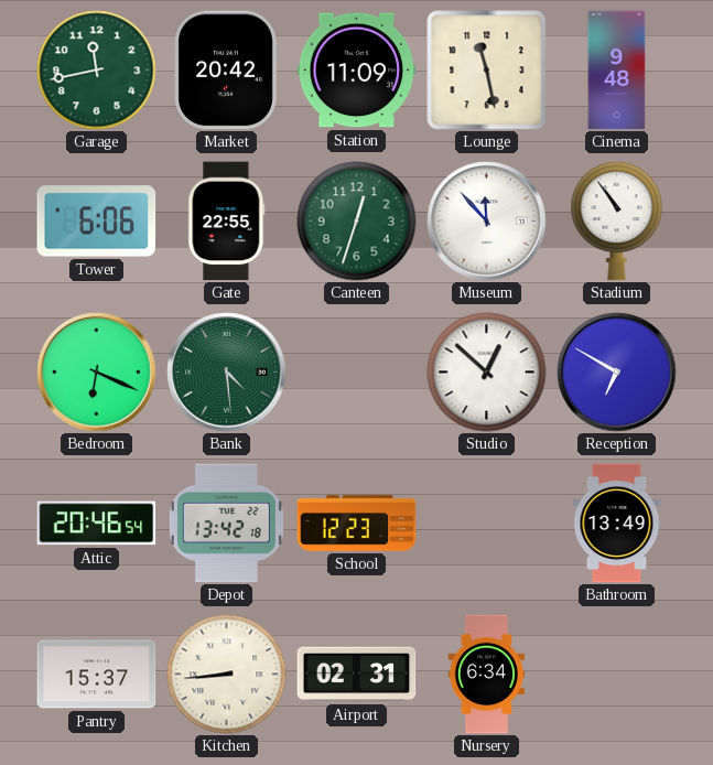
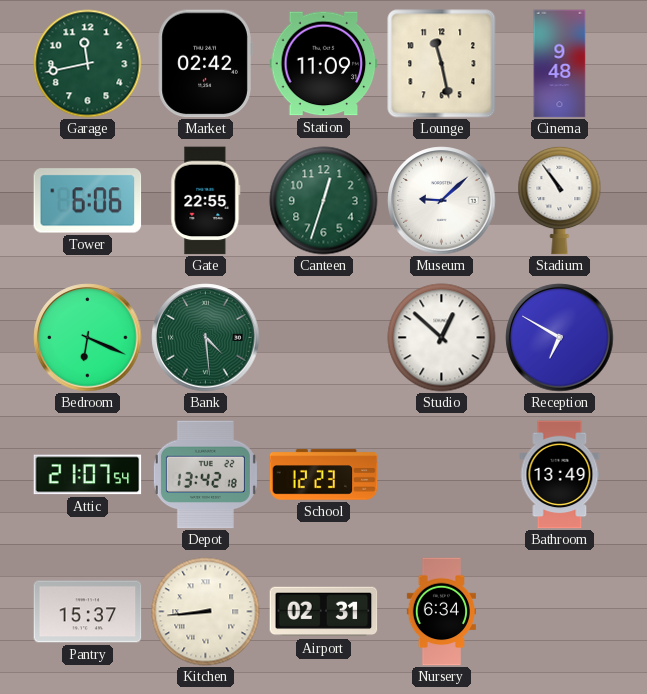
Market: 20:42 -> 02:42 (205, 64)
Museum: 11:53 -> 9:08 (442, 201)
Attic: 20:46 -> 21:07 (88, 475)
